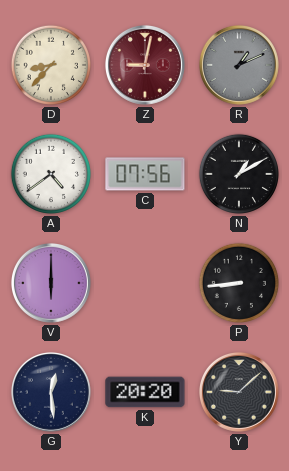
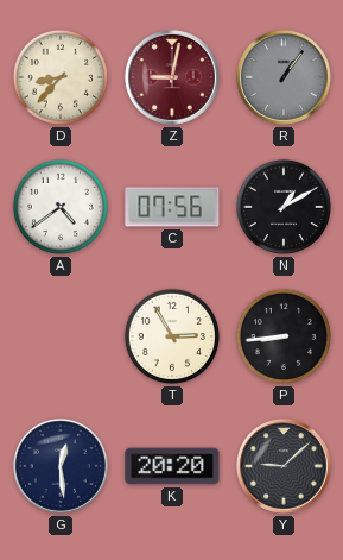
R: 1:11 -> 1:06 (284, 77)
V: 6:00 -> none (51, 283)
T: none -> 2:55 (172, 336)
